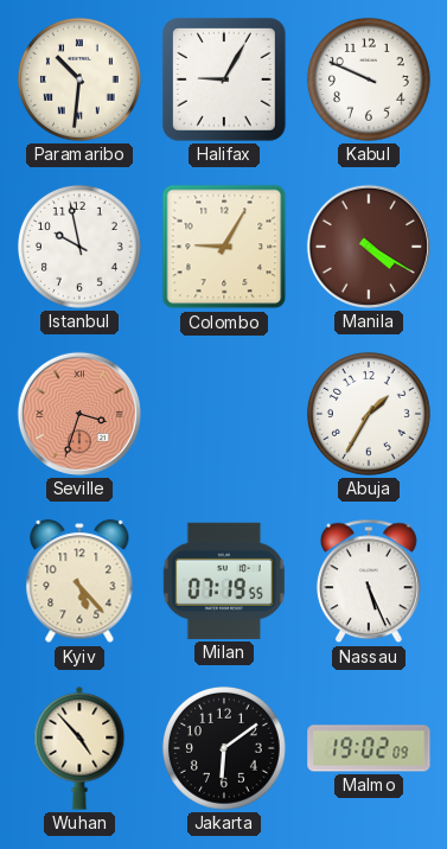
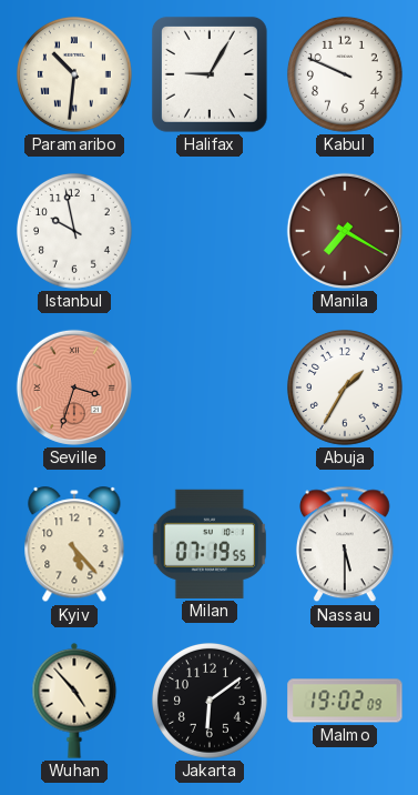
Colombo: 9:05 -> none (224, 247)
Manila: 4:20 -> 7:20 (345, 231)
Nassau: 5:26 -> 5:30 (345, 544)
